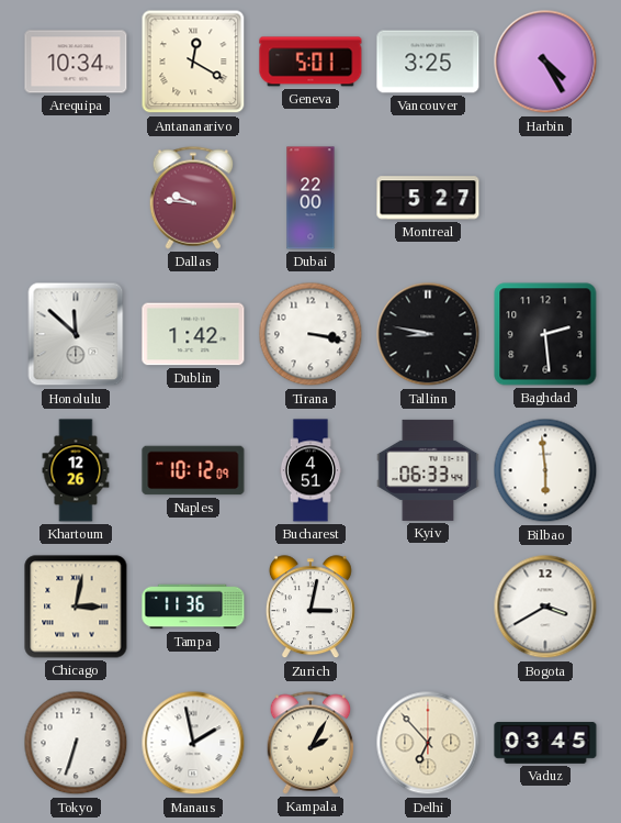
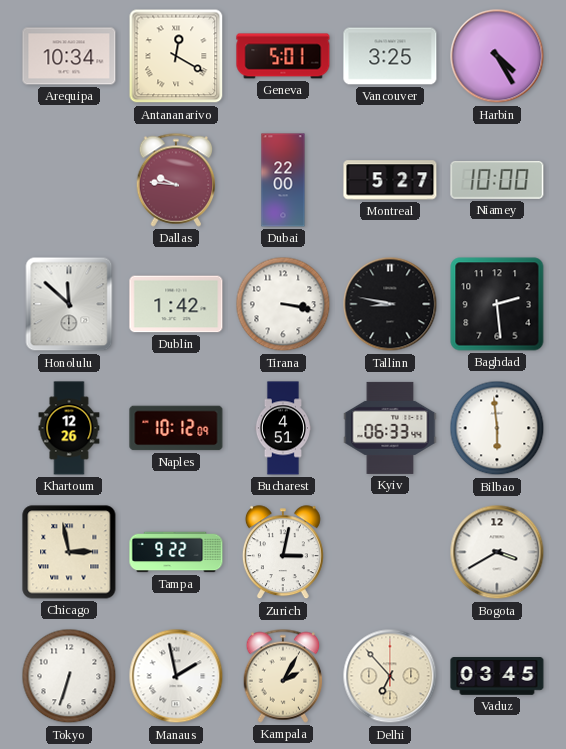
Niamey: none -> 10:00 (497, 180)
Chicago: 3:02 -> 2:58 (69, 552)
Tampa: 11:36 -> 9:22 (176, 552)
